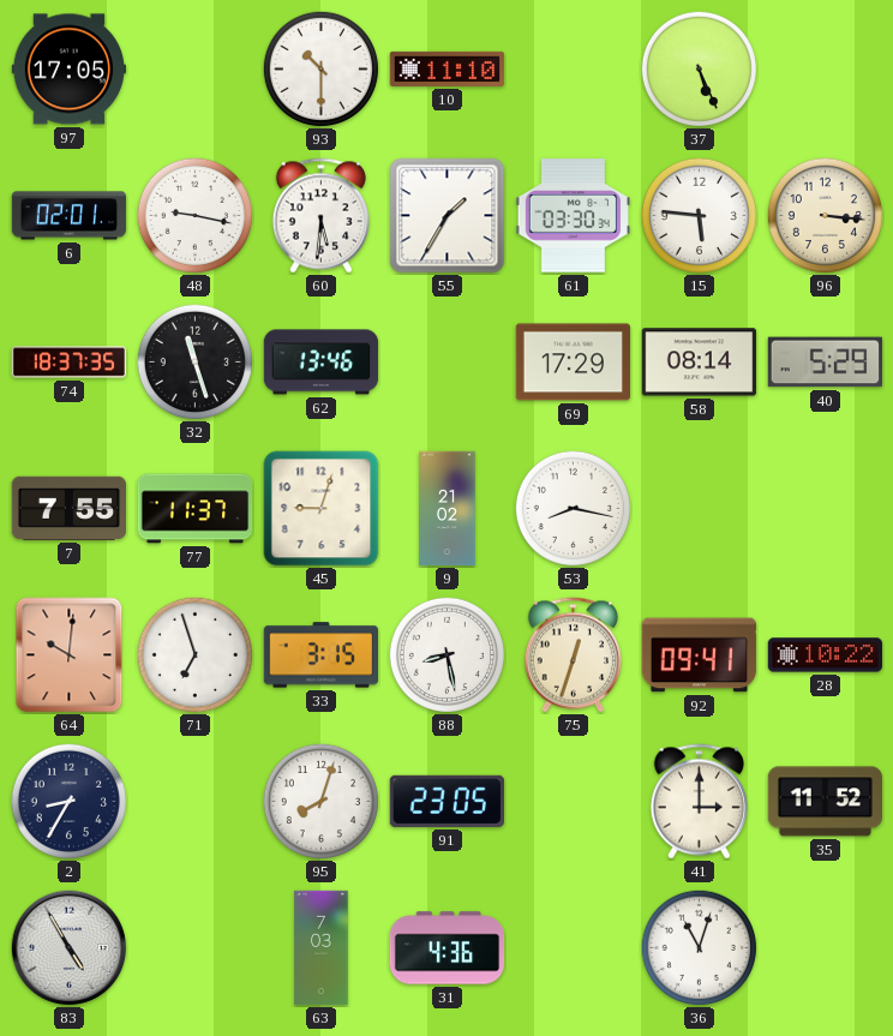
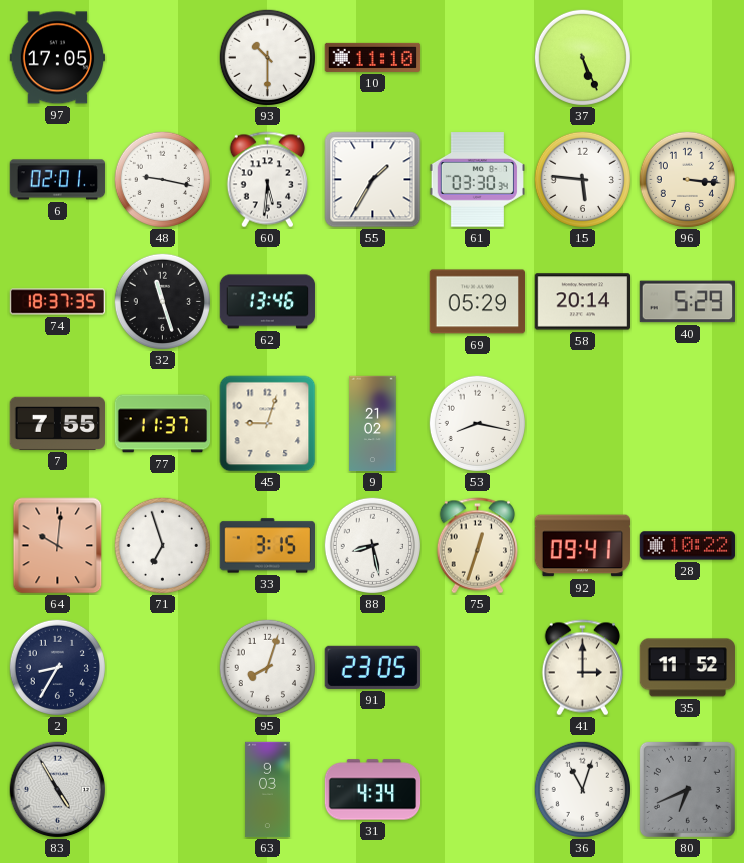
69: 17:29 -> 05:29 (478, 302)
58: 08:14 -> 20:14 (582, 302)
63: 7:03 -> 9:03 (268, 790)
31: 4:36 -> 4:34 (373, 790)
80: none -> 6:41 (687, 789)
